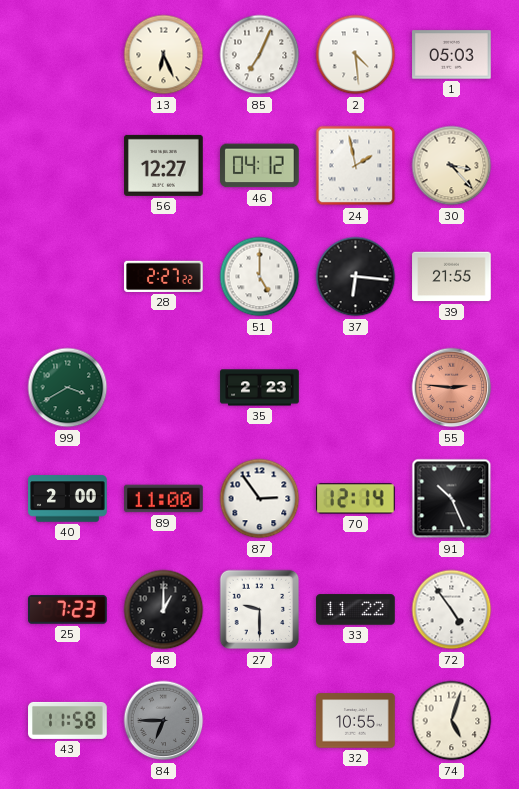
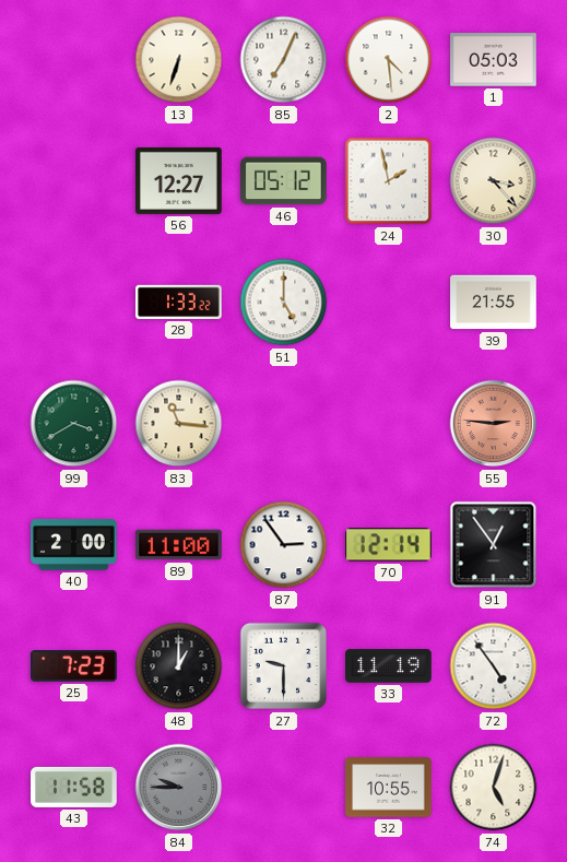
13: 6:26 -> 6:33 (179, 60)
46: 04:12 -> 05:12 (284, 181)
28: 2:27 -> 1:33 (179, 302)
37: 6:16 -> none (356, 277)
83: none -> 11:16 (179, 424)
35: 2:23 -> none (260, 388)
91: 10:26 -> 12:54 (494, 545)
33: 11:22 -> 11:19 (389, 666)
84: 6:45 -> 9:45 (179, 788)
